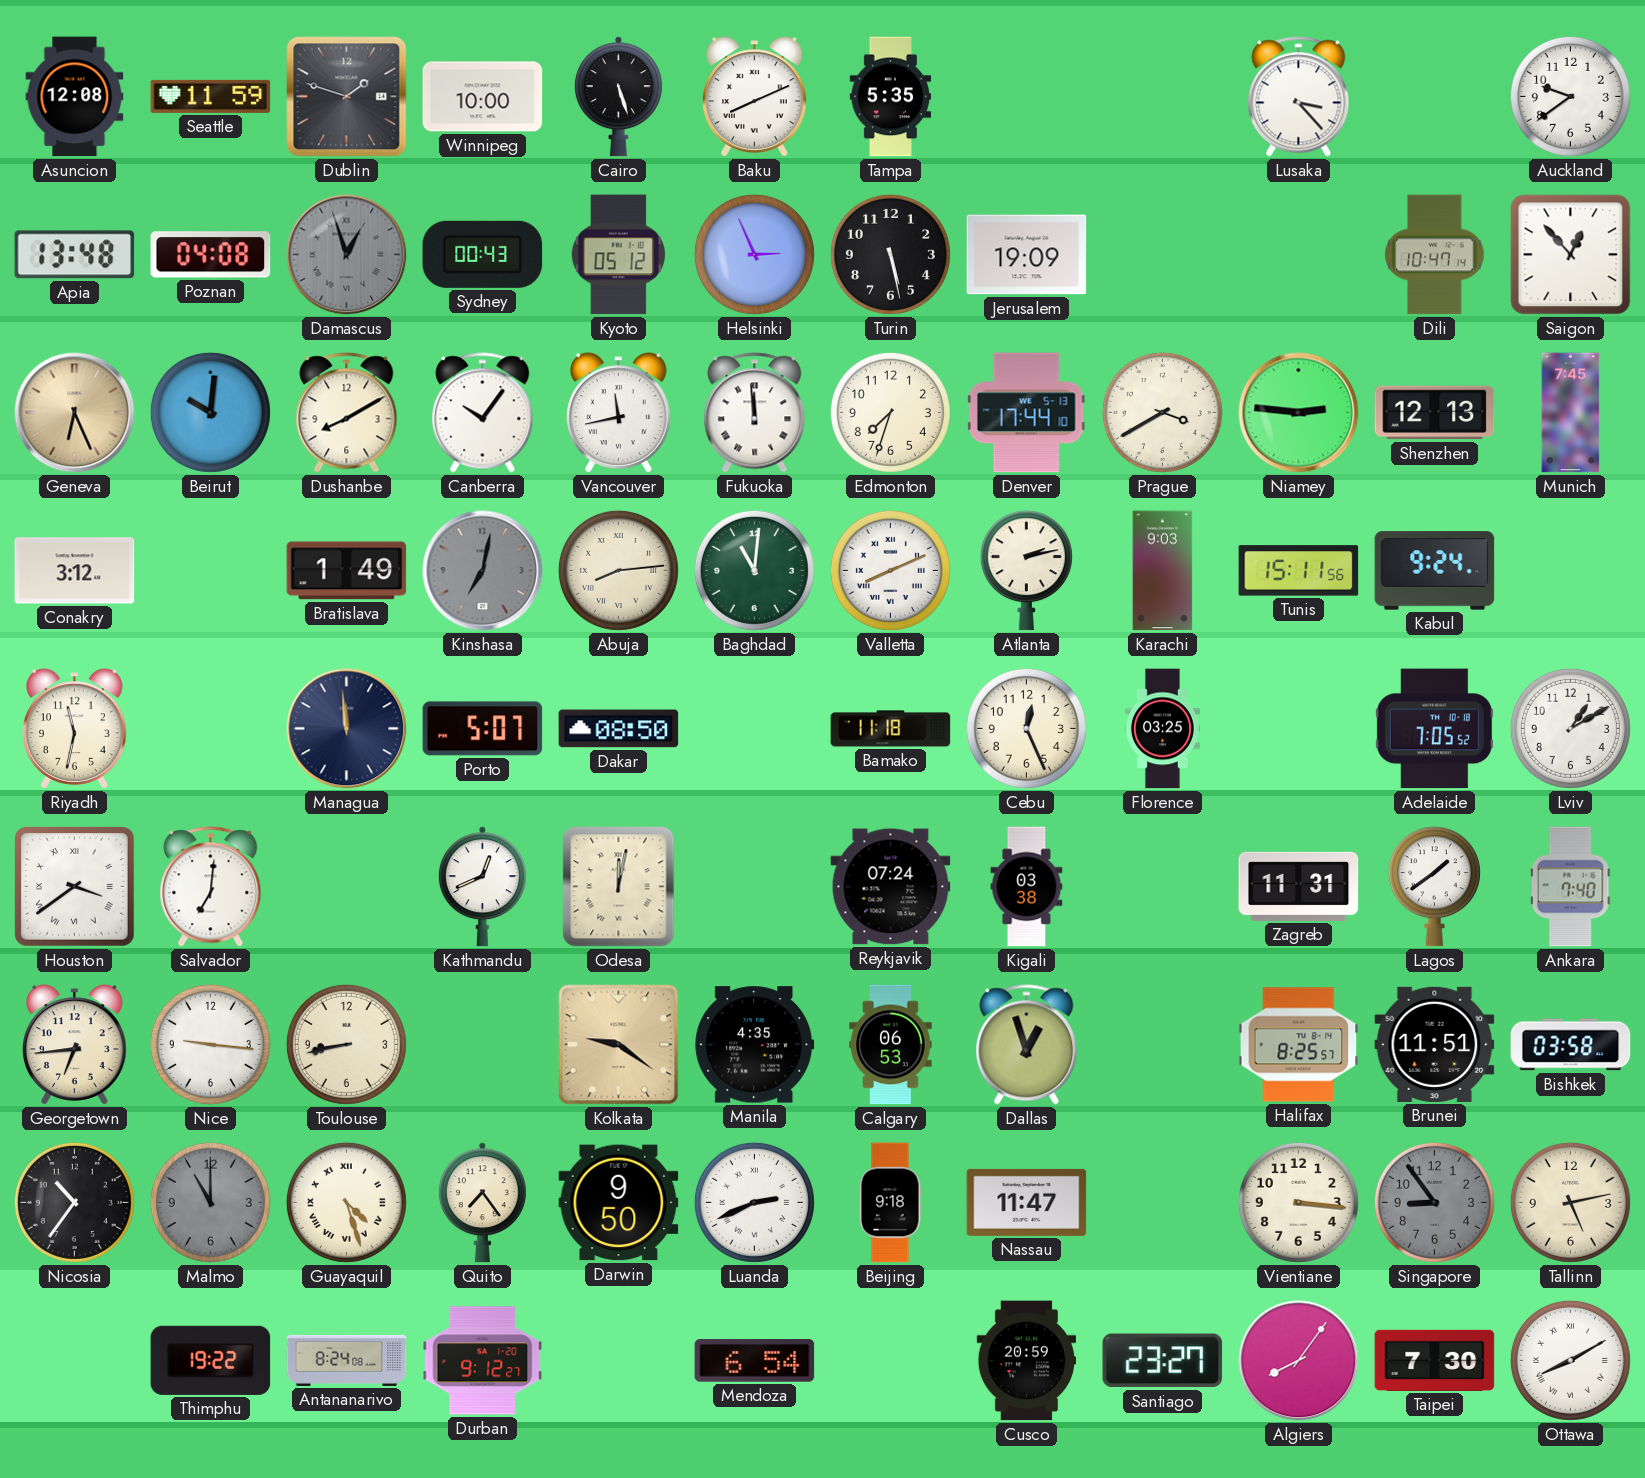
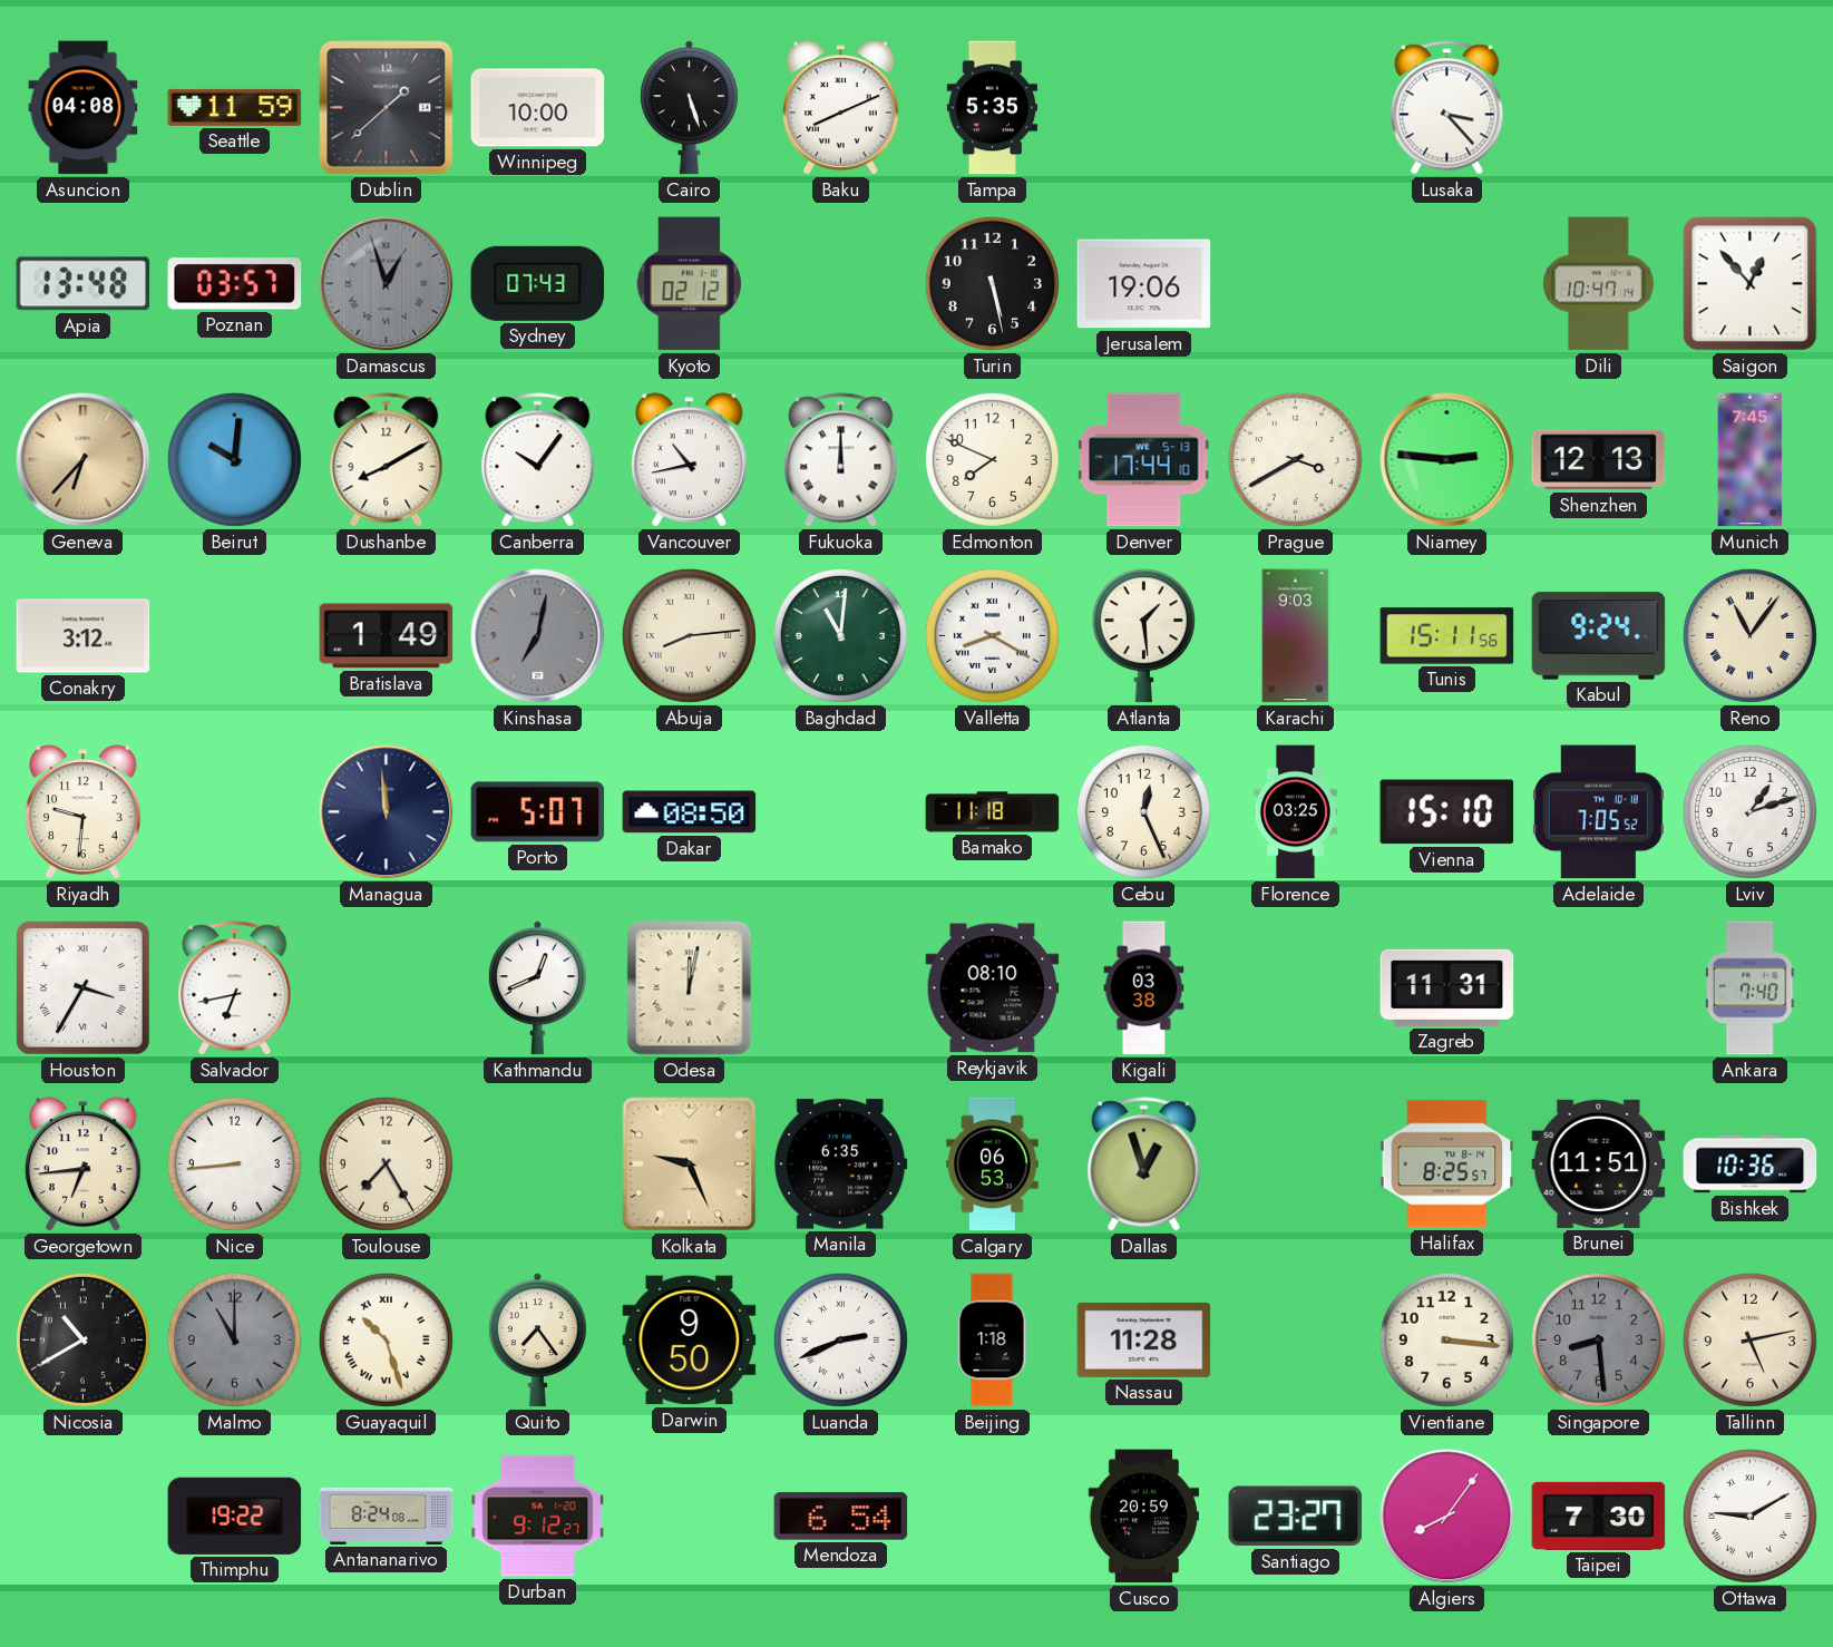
Asuncion: 12:08 -> 04:08 (84, 108)
Dublin: 1:48 -> 1:38 (387, 108)
Auckland: 9:39 -> none (1570, 96)
Poznan: 04:08 -> 03:57 (235, 284)
Sydney: 00:43 -> 07:43 (538, 283)
Kyoto: 05:12 -> 02:12 (689, 284)
Helsinki: 2:56 -> none (754, 254)
Jerusalem: 19:09 -> 19:06 (1144, 284)
Geneva: 6:26 -> 6:37 (84, 460)
Vancouver: 11:43 -> 10:43 (690, 460)
Fukuoka: 11:59 -> 12:00 (841, 460)
Edmonton: 7:33 -> 7:49 (992, 459)
Valletta: 8:11 -> 8:20 (992, 635)
Atlanta: 2:13 -> 1:29 (1143, 636)
Reno: none -> 11:06 (1749, 635)
Riyadh: 11:32 -> 9:31 (84, 812)
Vienna: none -> 15:10 (1447, 812)
Lviv: 1:10 -> 1:12 (1749, 811)
Houston: 3:39 -> 3:35 (84, 988)
Salvador: 7:01 -> 6:43 (235, 988)
Reykjavik: 07:24 -> 08:10 (993, 988)
Lagos: 1:39 -> none (1434, 887)
Nice: 9:16 -> 8:44 (234, 1163)
Toulouse: 8:43 -> 7:25 (386, 1163)
Kolkata: 9:21 -> 9:26 (690, 1164)
Manila: 4:35 -> 6:35 (841, 1164)
Bishkek: 03:58 -> 10:36 (1751, 1164)
Nicosia: 10:36 -> 10:40 (82, 1339)
Guayaquil: 4:27 -> 10:27 (386, 1339)
Beijing: 9:18 -> 1:18 (992, 1341)
Nassau: 11:47 -> 11:28 (1144, 1339)
Singapore: 8:54 -> 8:29 (1598, 1339)
Ottawa: 8:10 -> 9:10 (1749, 1516)
